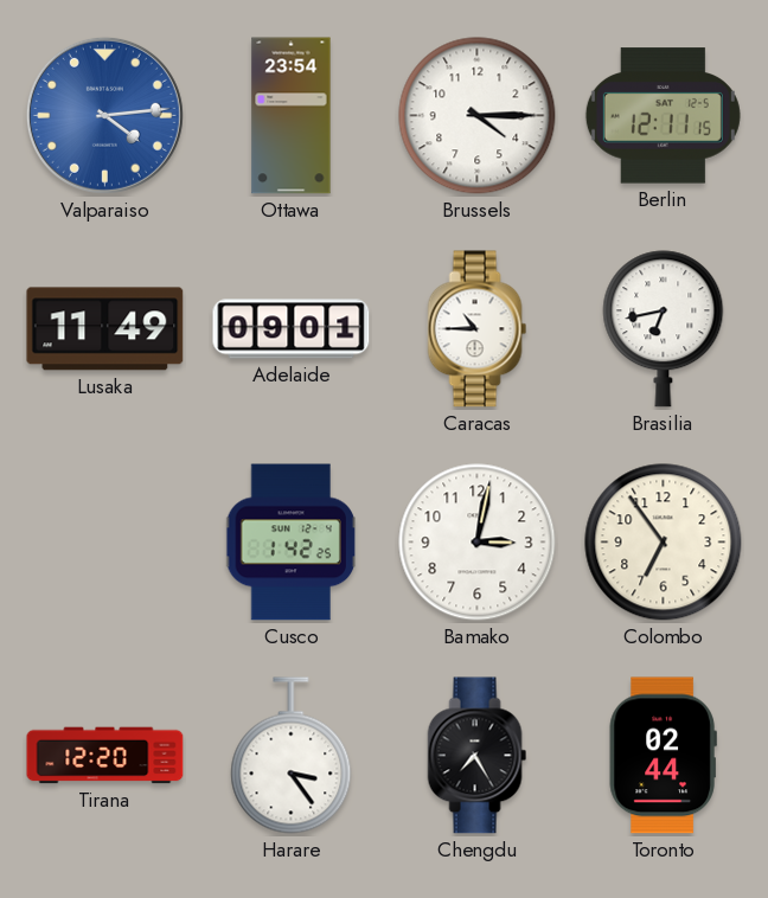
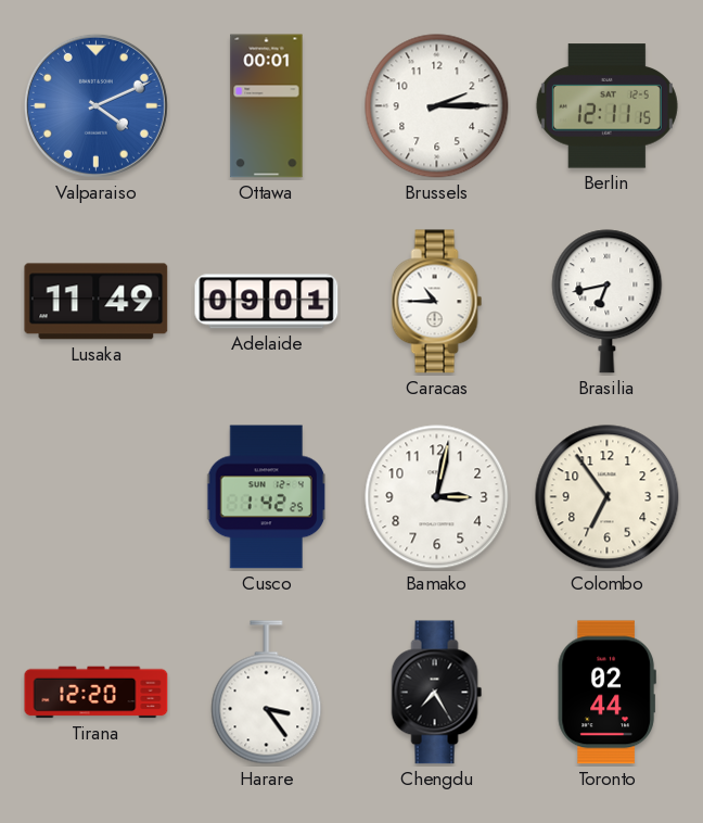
Valparaiso: 4:14 -> 4:11 (95, 105)
Ottawa: 23:54 -> 00:01 (267, 106)
Brussels: 4:15 -> 2:15 (437, 106)
